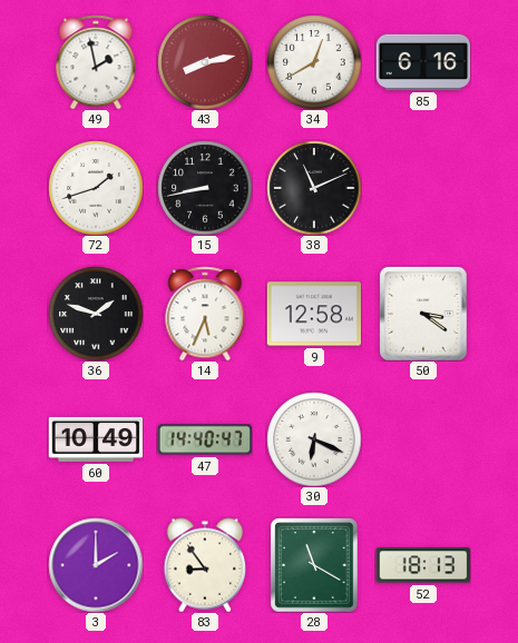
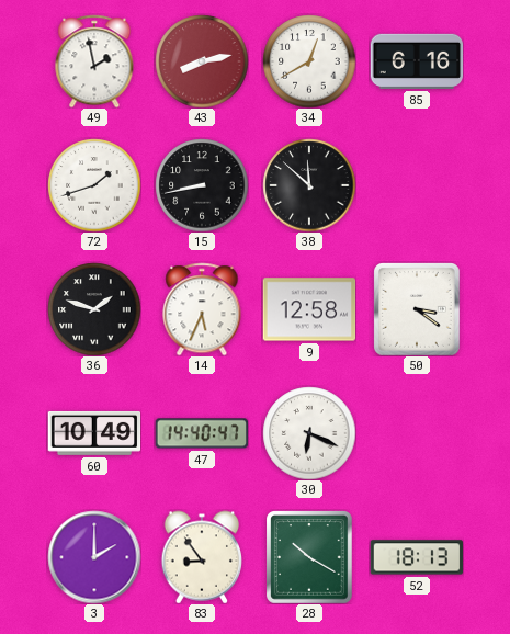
38: 11:11 -> 11:52 (309, 185)
28: 11:20 -> 10:20 (310, 557)
